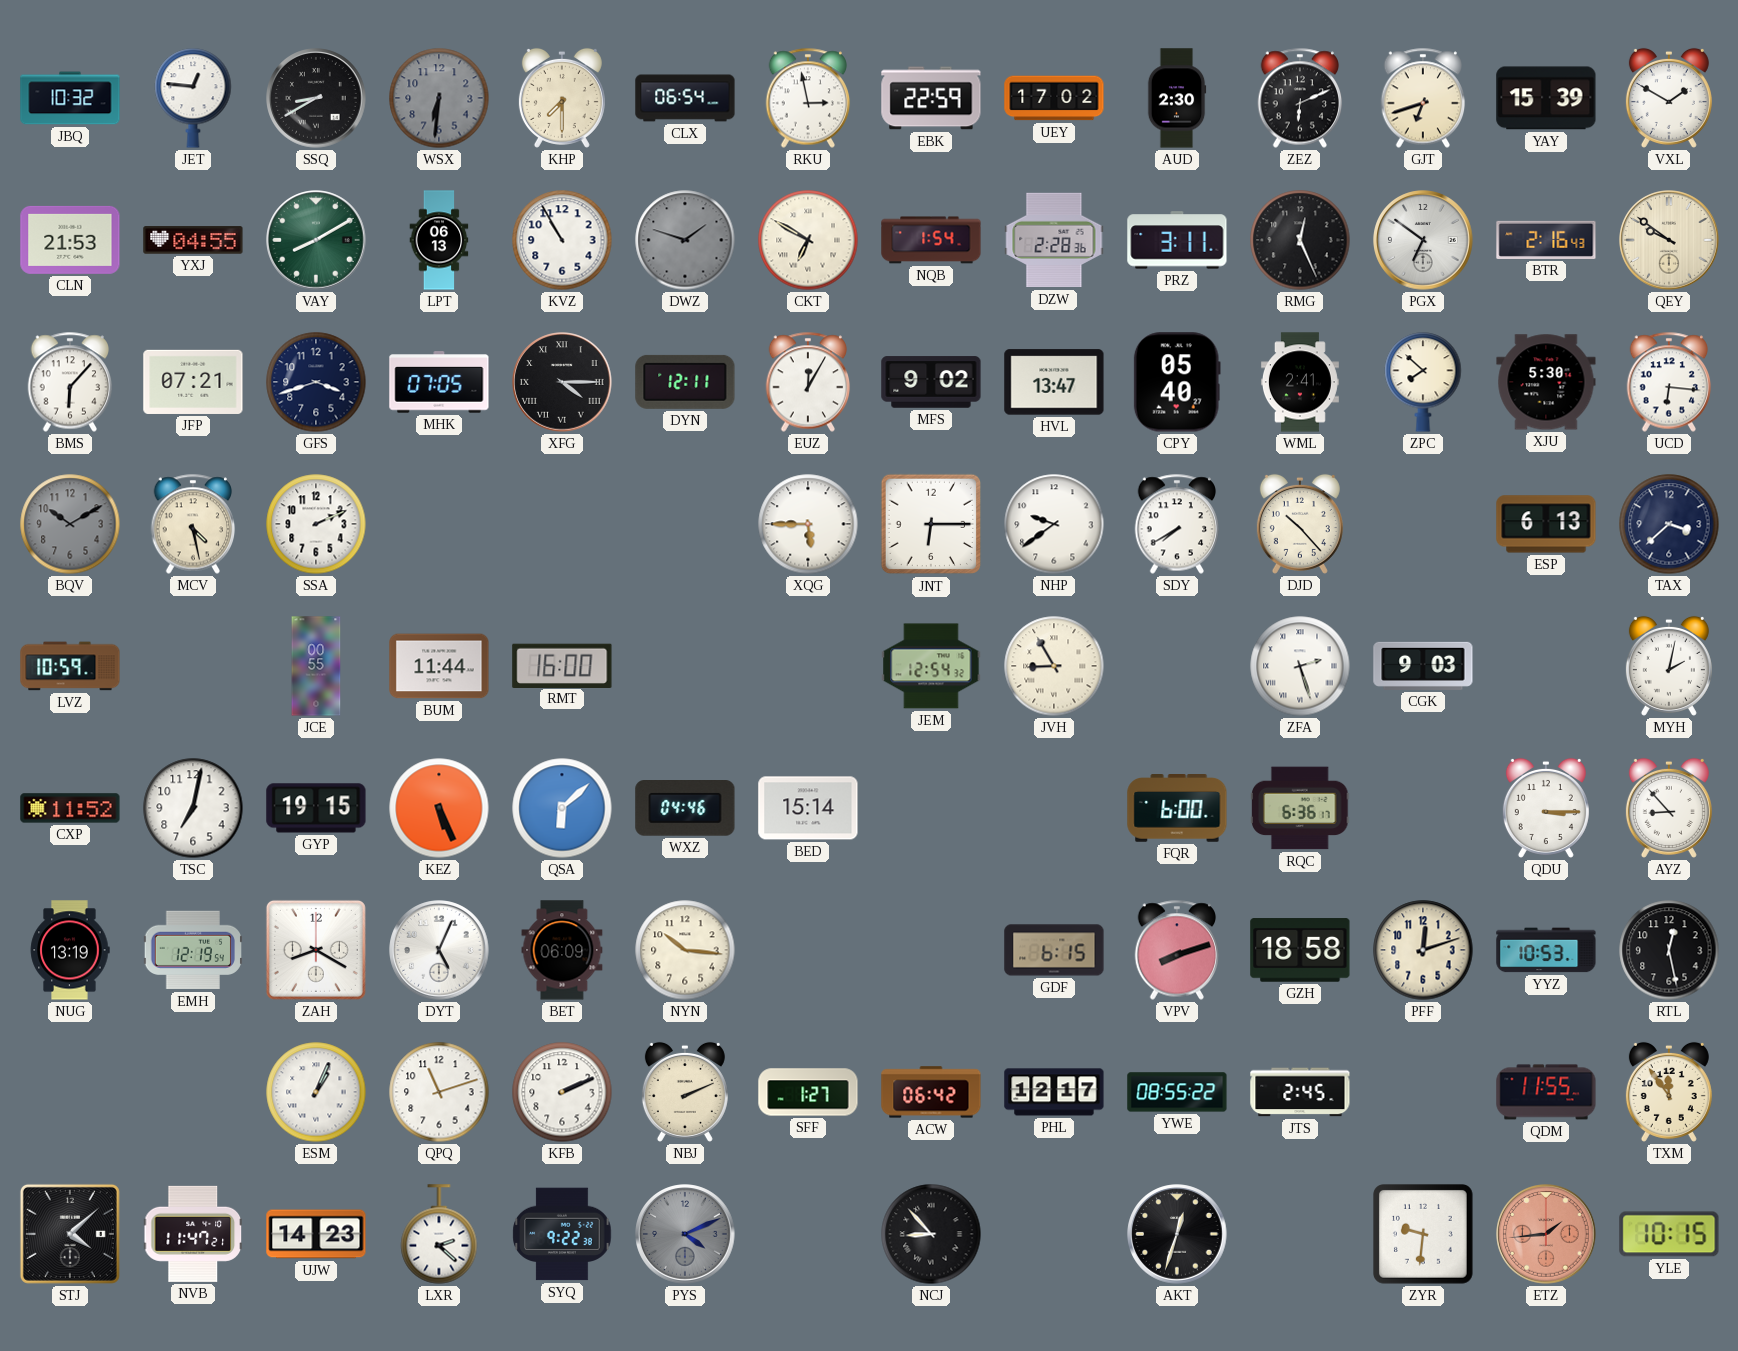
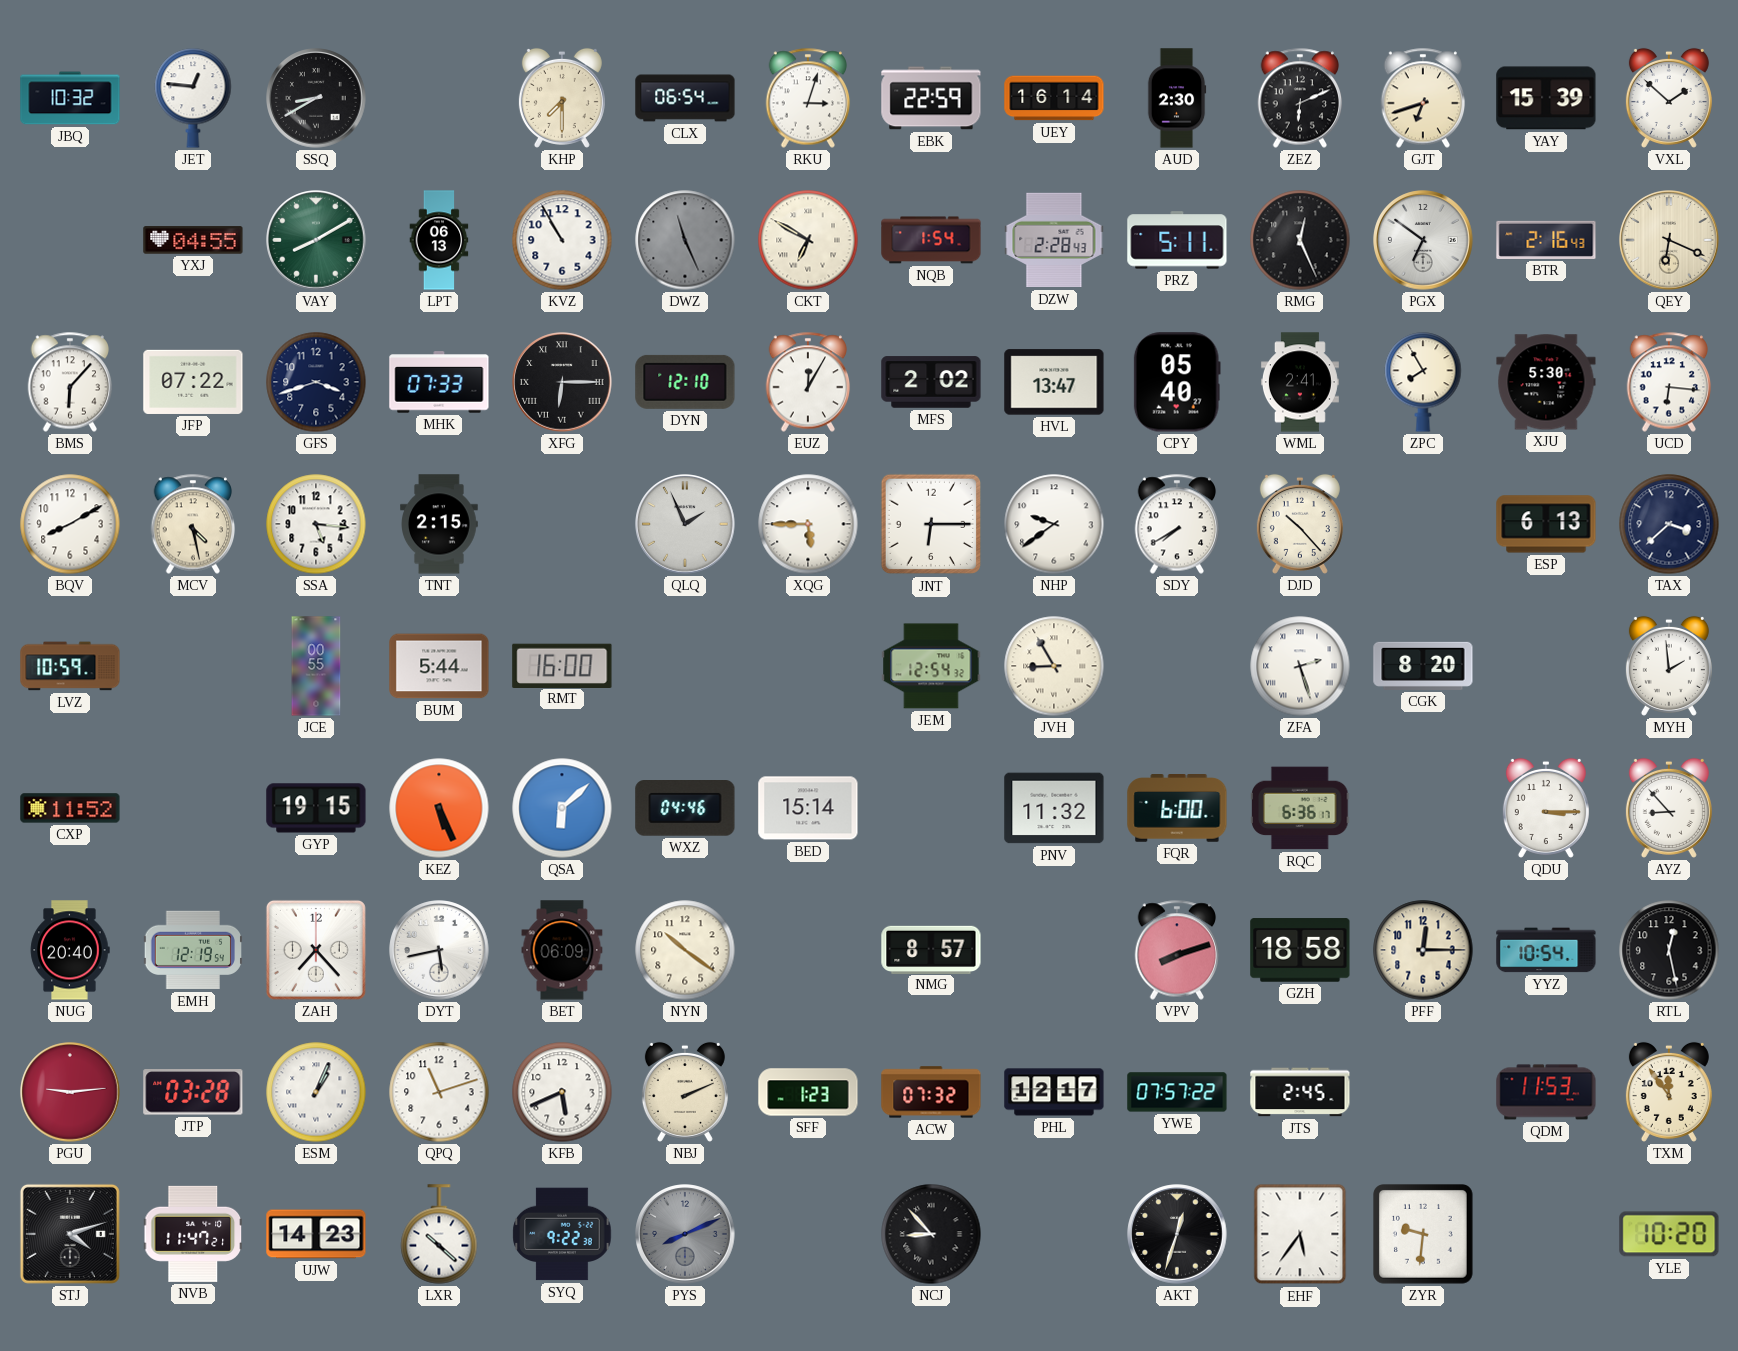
WSX: 6:31 -> none (439, 98)
RKU: 2:58 -> 3:03 (808, 98)
UEY: 17:02 -> 16:14 (1054, 98)
VXL: 1:50 -> 1:52 (1669, 98)
CLN: 21:53 -> none (70, 240)
DWZ: 1:48 -> 11:26 (685, 240)
DZW: 2:28:36 -> 2:28:43 (1054, 240)
PRZ: 3:11 -> 5:11 (1177, 240)
QEY: 9:51 -> 6:19 (1669, 240)
JFP: 07:21 -> 07:22 (193, 382)
MHK: 07:05 -> 07:33 (439, 382)
XFG: 4:15 -> 6:15 (562, 382)
DYN: 12:11 -> 12:10 (685, 382)
MFS: 9:02 -> 2:02 (931, 382)
ZPC: 7:52 -> 7:55 (1423, 382)
BQV: 10:10 -> 8:10 (70, 524)
BQV dial: grey -> white (70, 524)
SSA: 2:11 -> 5:16 (316, 524)
TNT: none -> 2:15 (439, 524)
QLQ: none -> 1:56 (685, 524)
BUM: 11:44 -> 5:44 (439, 666)
CGK: 9:03 -> 8:20 (1423, 666)
MYH: 2:02 -> 1:59 (1669, 666)
TSC: 7:02 -> none (193, 808)
PNV: none -> 11:32 (1054, 808)
NUG: 13:19 -> 20:40 (70, 950)
ZAH: 8:20 -> 7:23 (316, 950)
DYT: 5:04 -> 5:43 (439, 950)
NYN: 10:16 -> 10:21 (685, 950)
NMG: none -> 8:57 (931, 949)
GDF: 6:15 -> none (1054, 950)
PFF: 12:12 -> 12:15 (1423, 950)
YYZ: 10:53 -> 10:54 (1546, 950)
PGU: none -> 9:14 (70, 1092)
JTP: none -> 03:28 (193, 1092)
KFB: 2:11 -> 5:41 (562, 1092)
SFF: 1:27 -> 1:23 (808, 1092)
ACW: 06:42 -> 07:32 (931, 1092)
YWE: 08:55 -> 07:57 (1177, 1092)
QDM: 11:55 -> 11:53 (1546, 1092)
STJ: 4:08 -> 4:12 (70, 1234)
LXR: 2:22 -> 10:22 (439, 1234)
PYS: 4:11 -> 8:11 (685, 1234)
EHF: none -> 5:36 (1300, 1234)
ETZ: 1:44 -> none (1546, 1234)
YLE: 10:15 -> 10:20 (1669, 1234)
